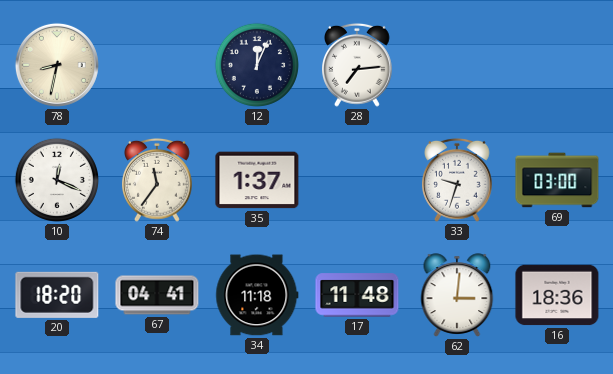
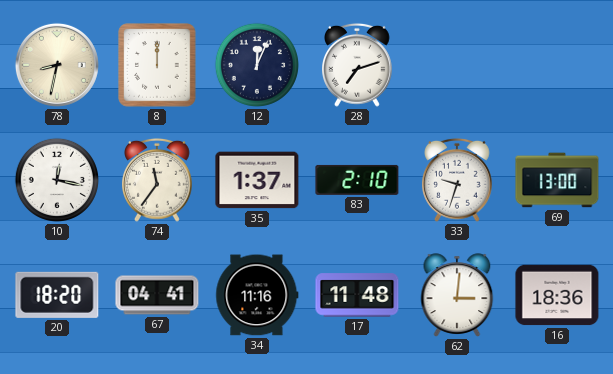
8: none -> 12:00 (157, 65)
28: 7:14 -> 7:12 (358, 65)
10: 12:19 -> 12:17 (57, 180)
83: none -> 2:10 (357, 180)
69: 03:00 -> 13:00 (557, 180)
34: 11:18 -> 11:16 (257, 295)
